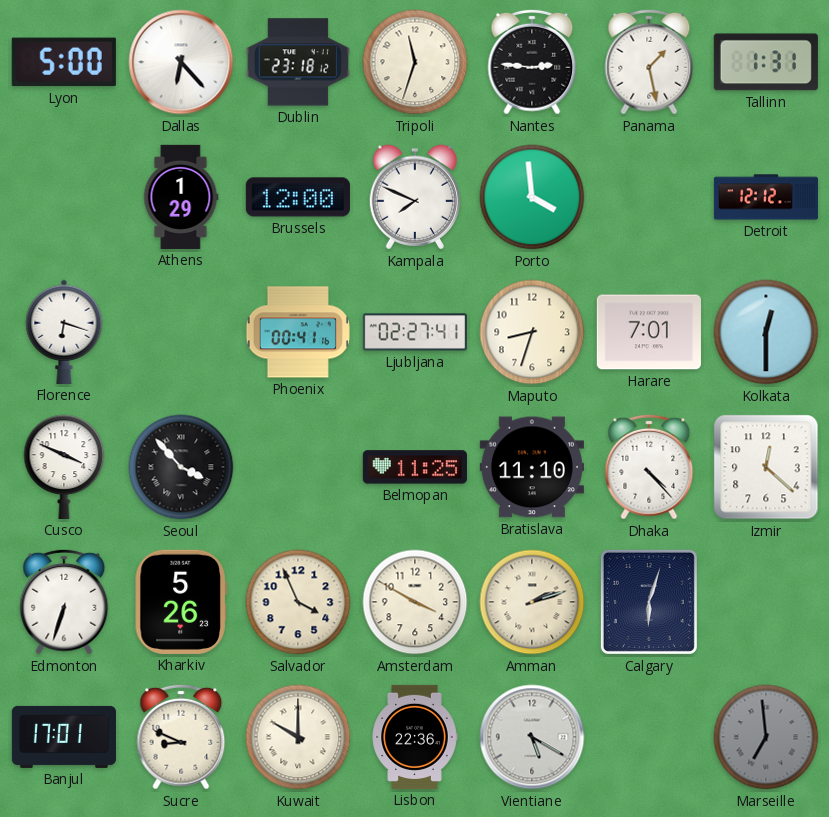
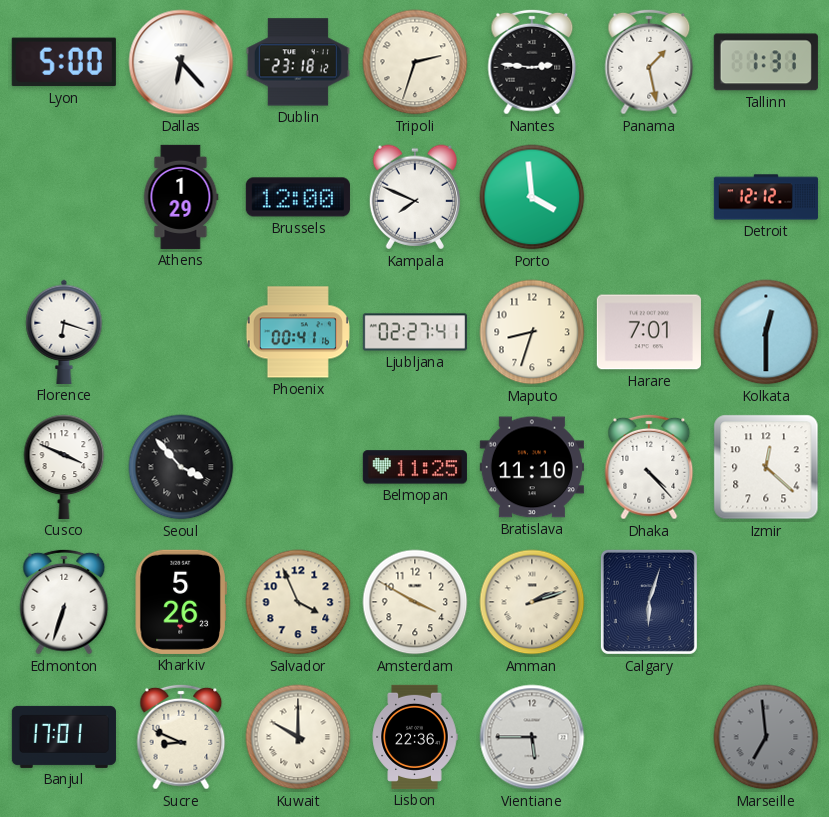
Tripoli: 11:33 -> 2:33 (415, 62)
Vientiane: 5:20 -> 5:45 (532, 737)
